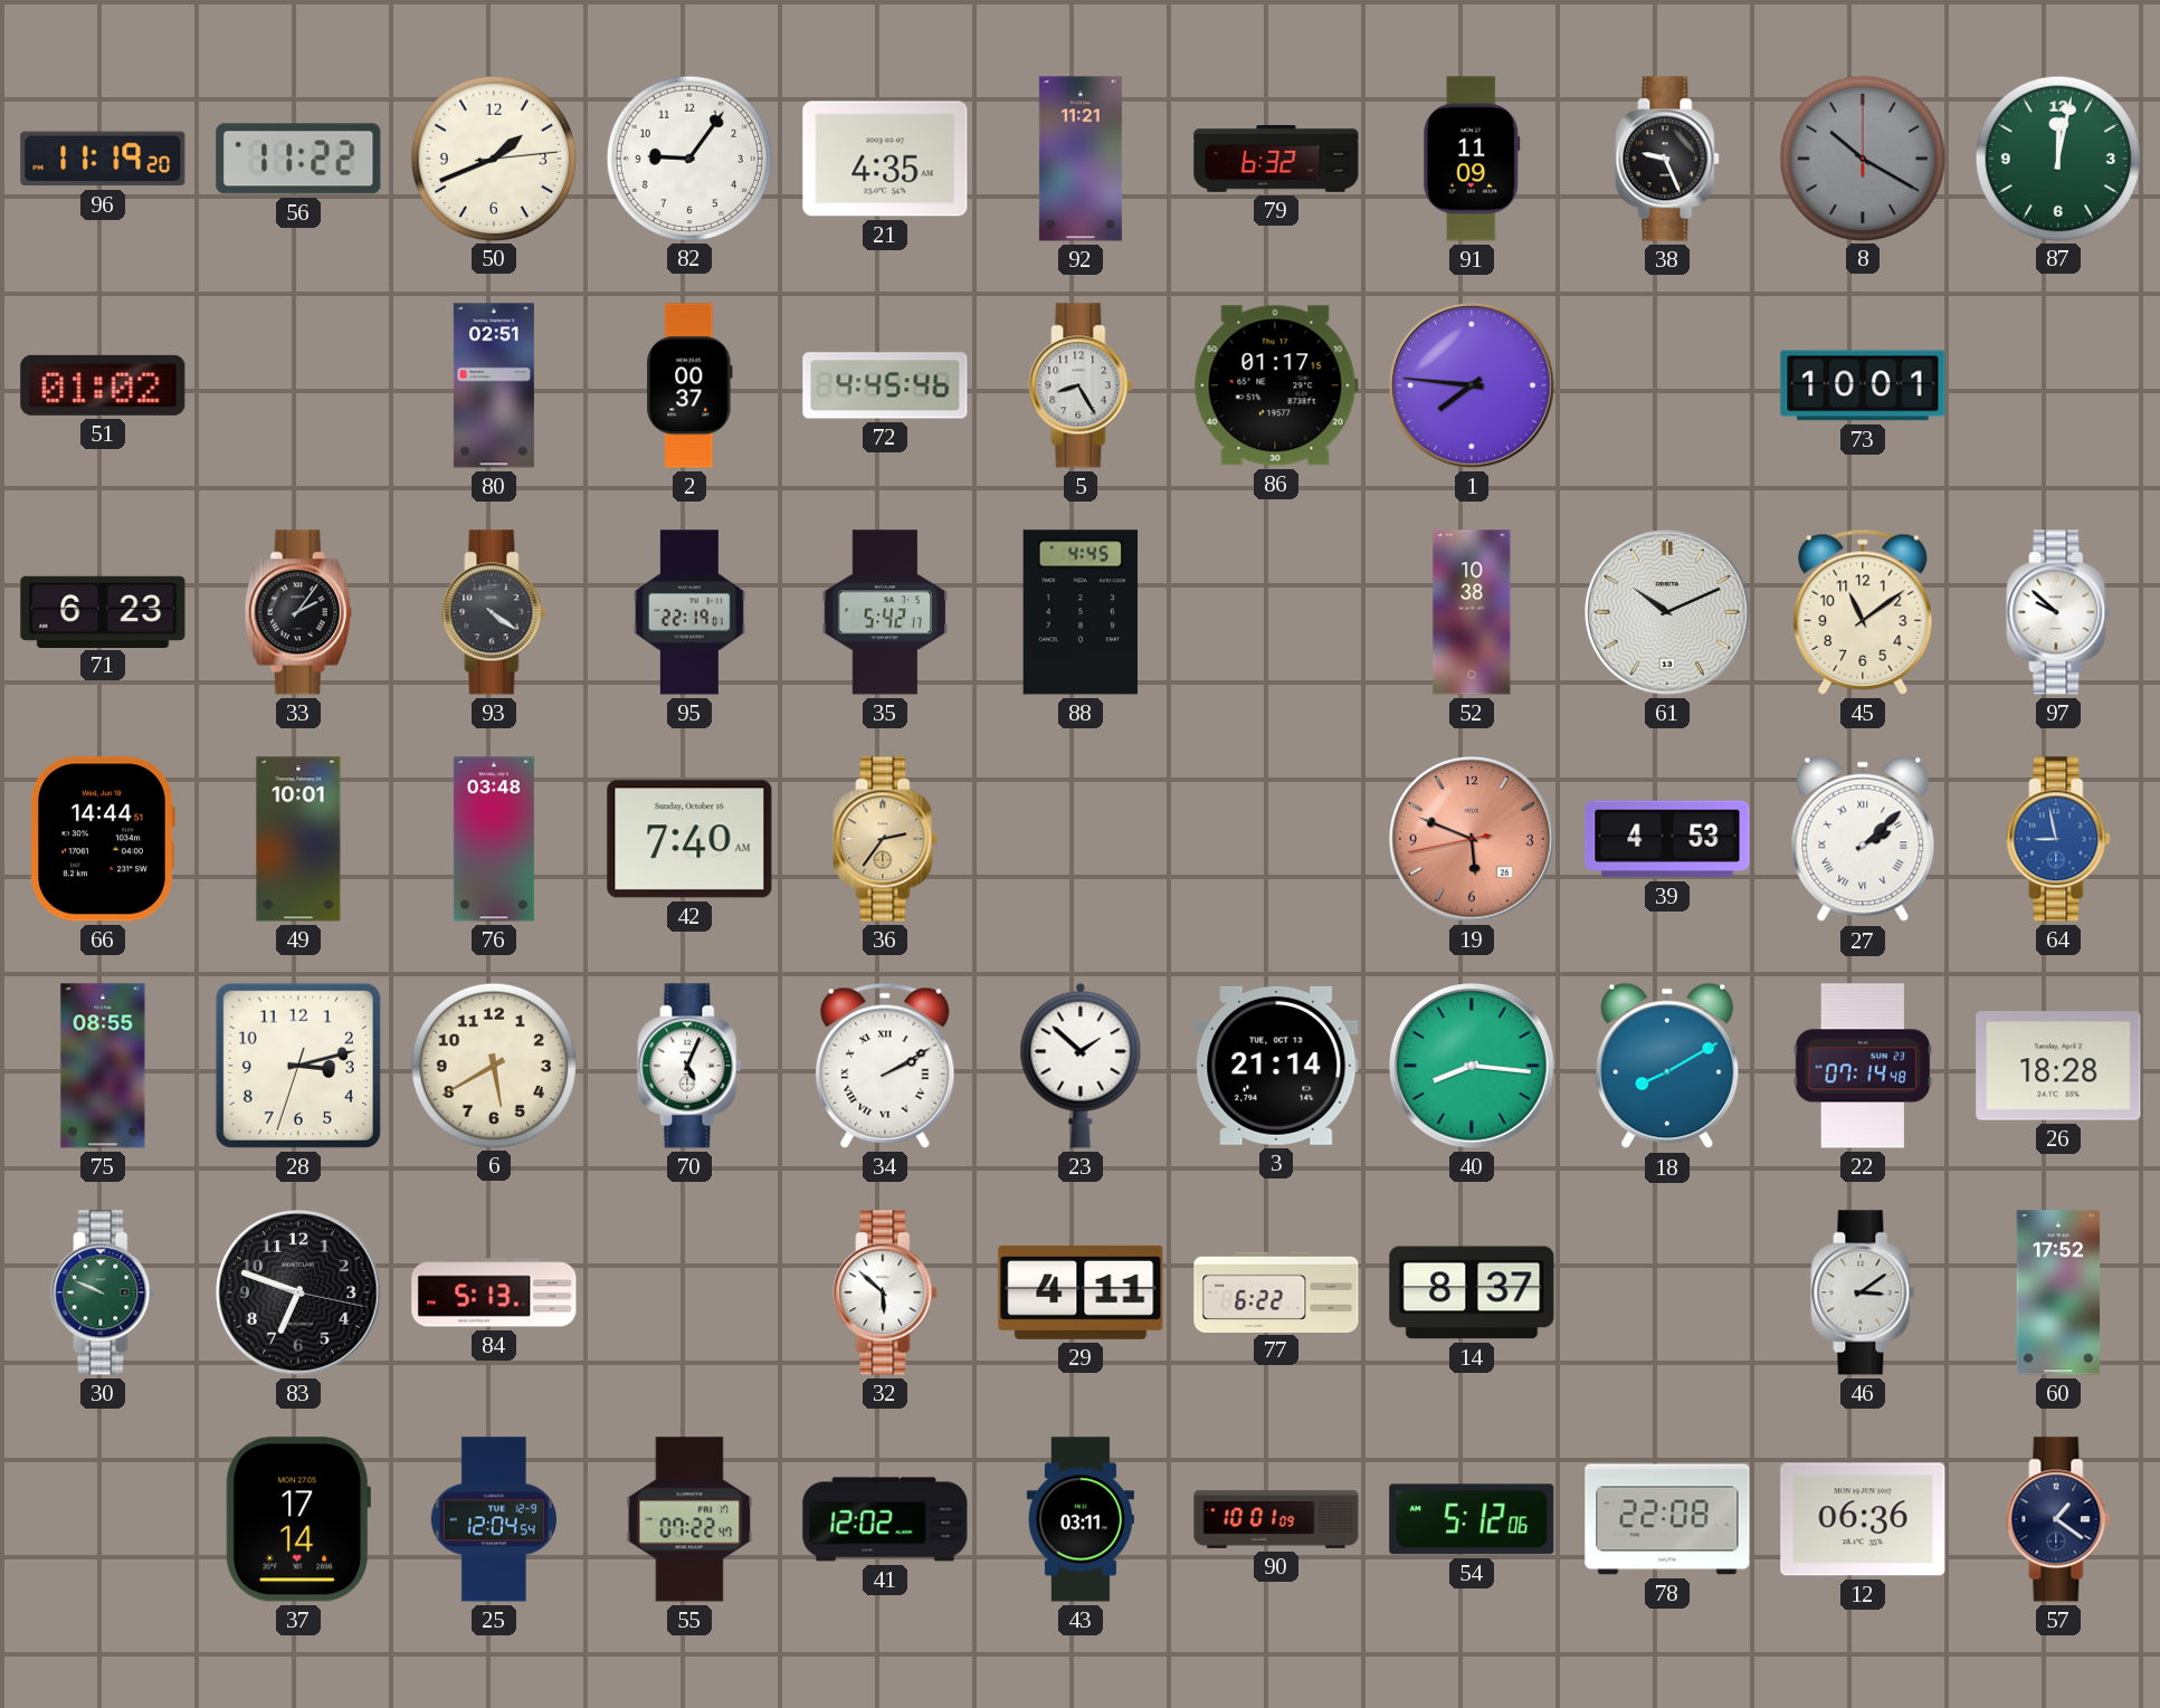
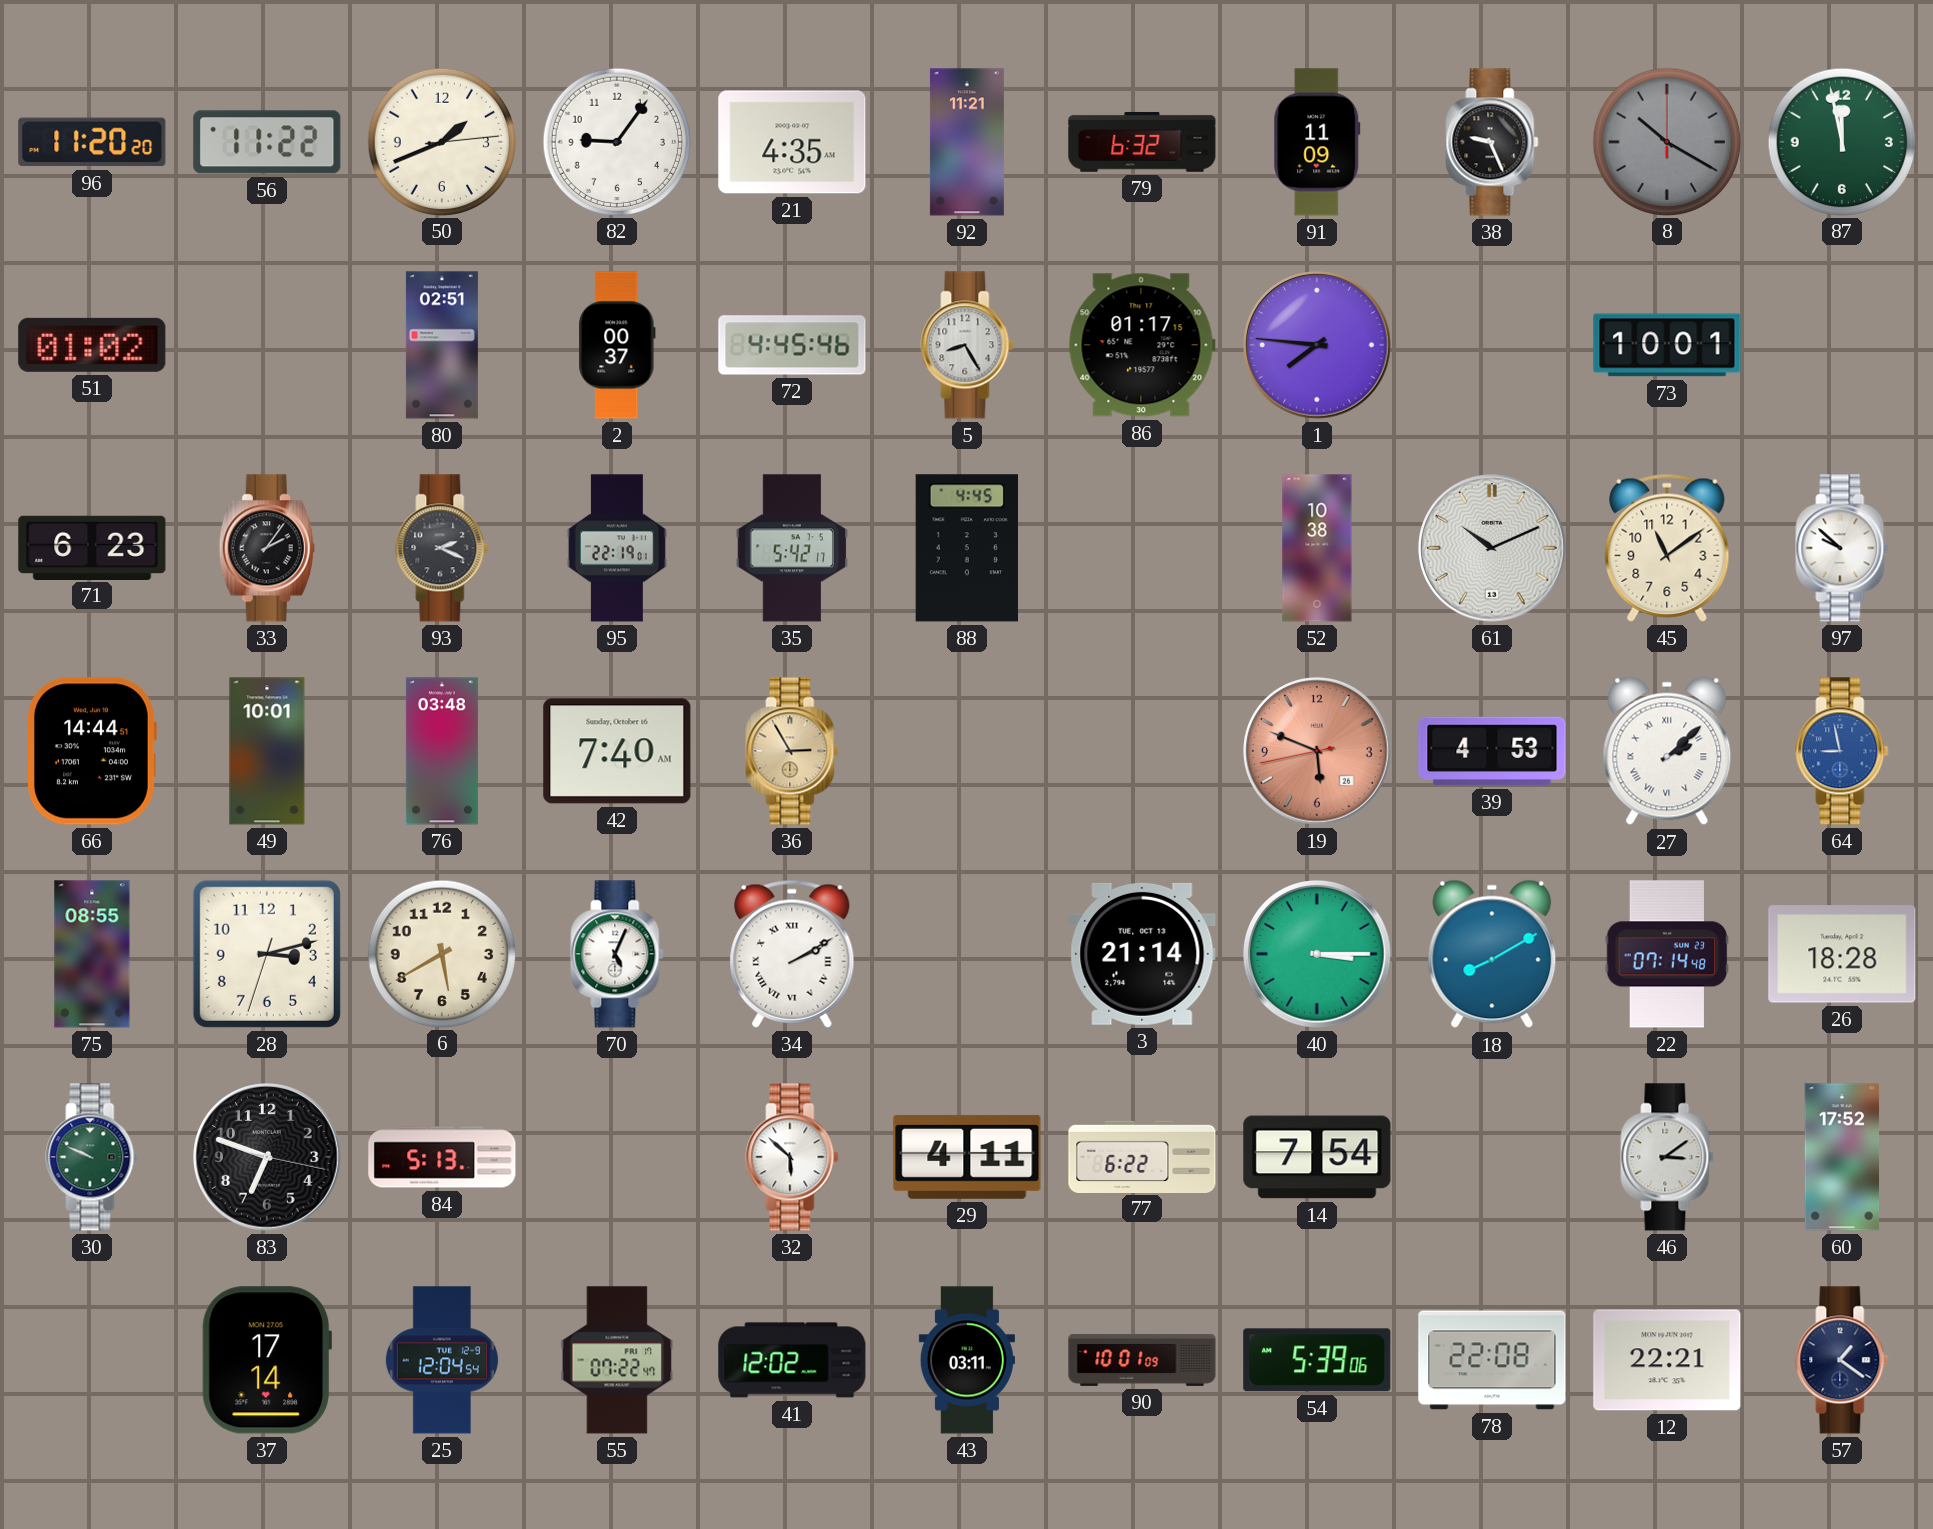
96: 11:19 -> 11:20 (92, 142)
87: 12:02 -> 11:58 (1841, 141)
93: 4:21 -> 2:19 (442, 548)
36: 2:36 -> 2:55 (792, 751)
23: 1:52 -> none (1081, 1066)
40: 8:16 -> 3:15 (1317, 954)
14: 8:37 -> 7:54 (1317, 1157)
54: 5:12 -> 5:39 (1317, 1360)
12: 06:36 -> 22:21 (1667, 1360)
